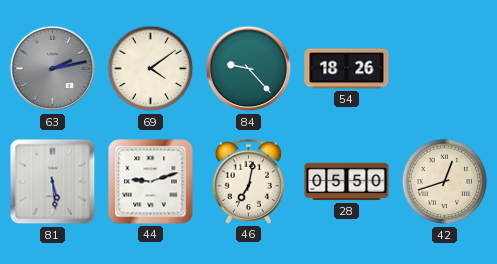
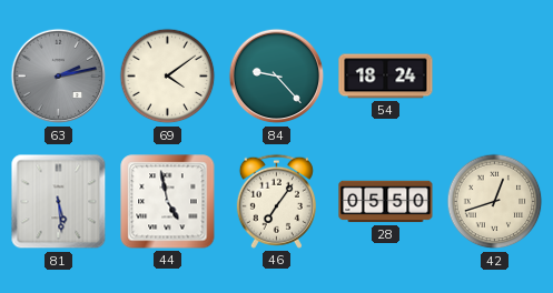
54: 18:26 -> 18:24 (386, 77)
44: 9:12 -> 4:58 (168, 202)
46: 7:02 -> 7:06 (276, 201)
